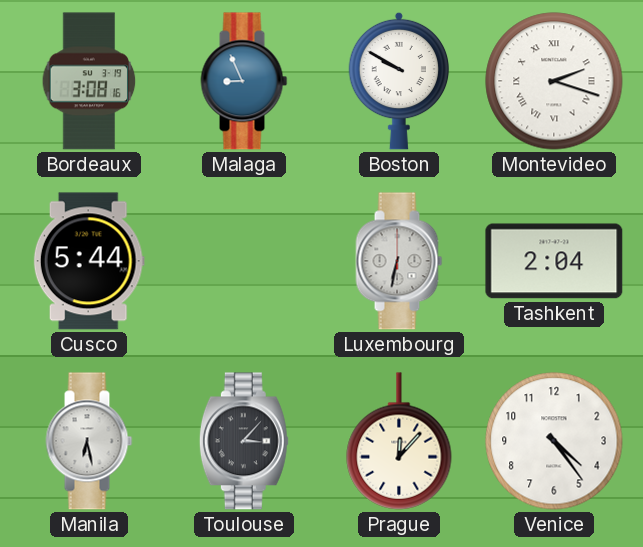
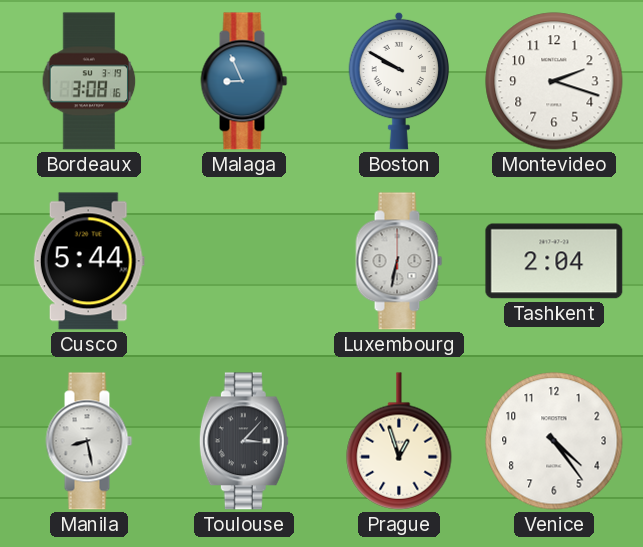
Montevideo numerals: Roman -> Arabic (554, 81)
Manila: 6:28 -> 8:28 (89, 441)
Prague: 12:07 -> 12:57 (399, 441)
